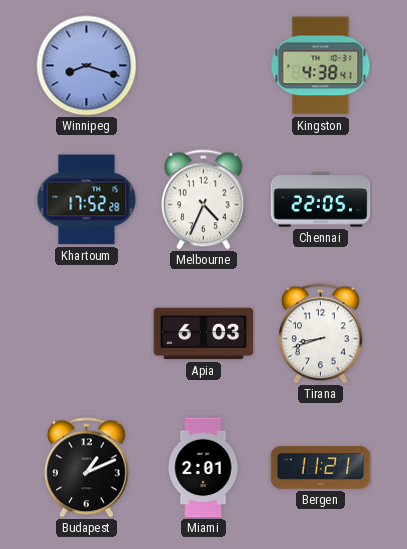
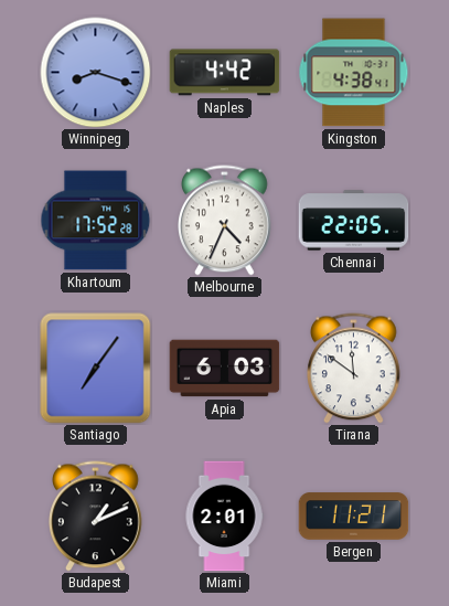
Naples: none -> 4:42 (225, 73)
Santiago: none -> 7:06 (96, 369)
Tirana: 8:42 -> 11:51 (354, 369)
